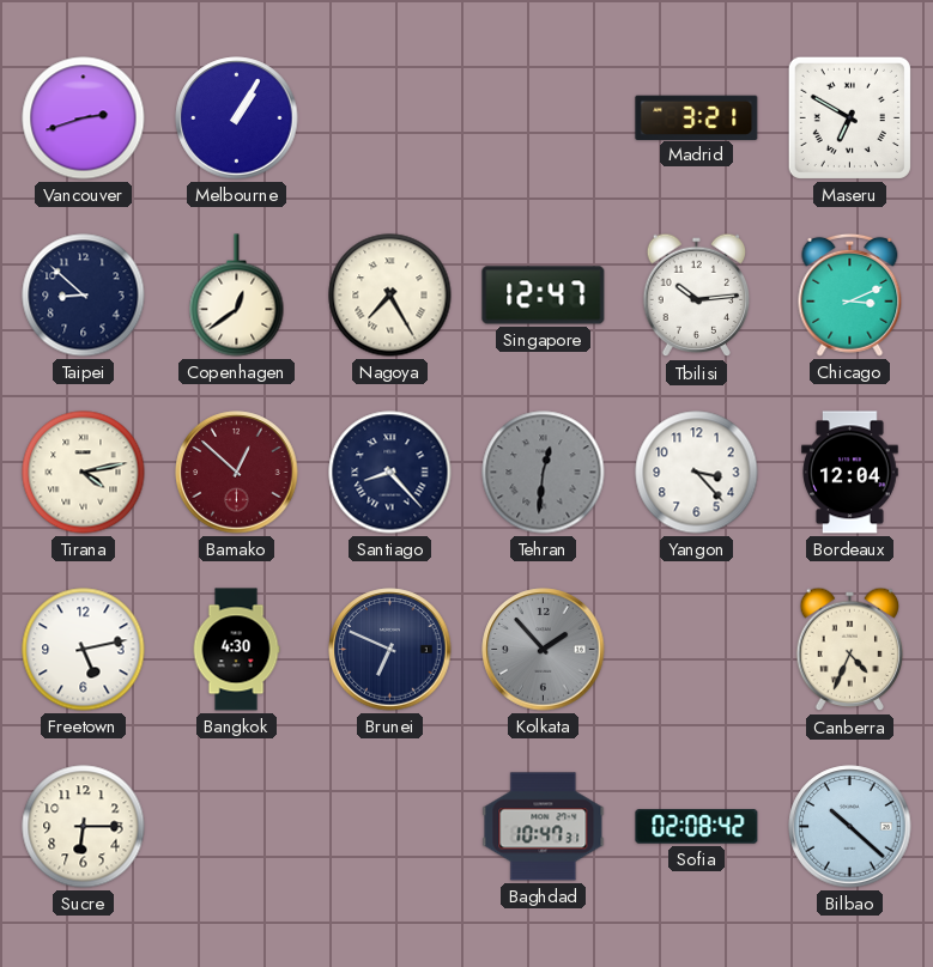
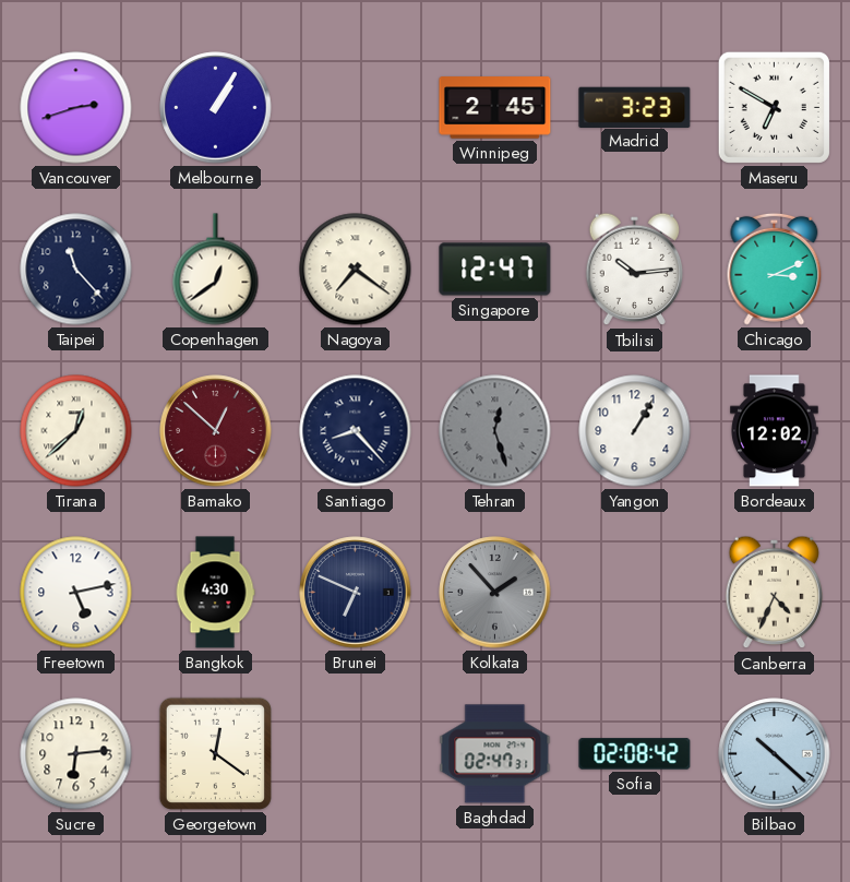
Winnipeg: none -> 2:45 (495, 108)
Madrid: 3:21 -> 3:23 (635, 107)
Taipei: 8:52 -> 11:23 (76, 270)
Nagoya: 7:25 -> 7:21 (356, 270)
Tirana: 4:13 -> 12:38 (76, 431)
Tehran: 12:31 -> 12:27 (495, 431)
Yangon: 3:23 -> 1:05 (635, 431)
Bordeaux: 12:04 -> 12:02 (775, 431)
Sucre: 6:15 -> 6:14 (76, 754)
Georgetown: none -> 12:21 (215, 753)
Baghdad: 10:47 -> 02:47 (495, 754)
